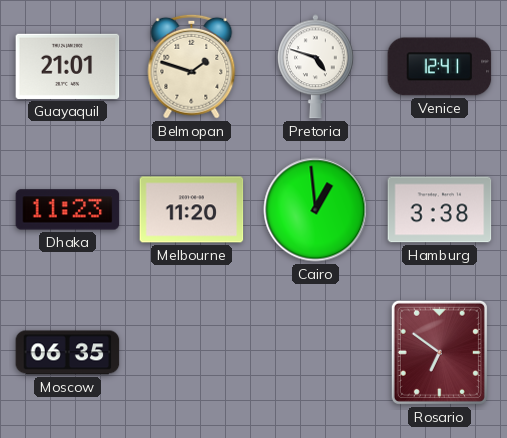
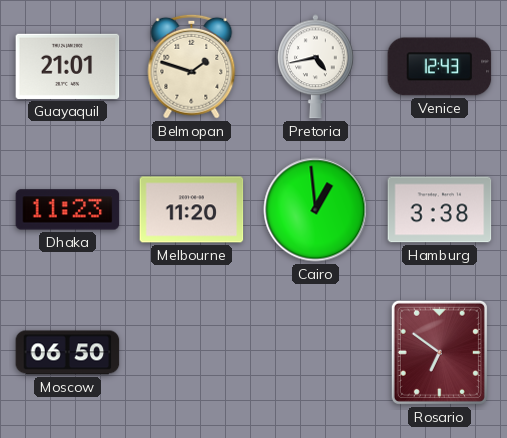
Pretoria: 4:48 -> 4:43 (316, 67)
Venice: 12:41 -> 12:43 (440, 67)
Moscow: 06:35 -> 06:50 (68, 353)
